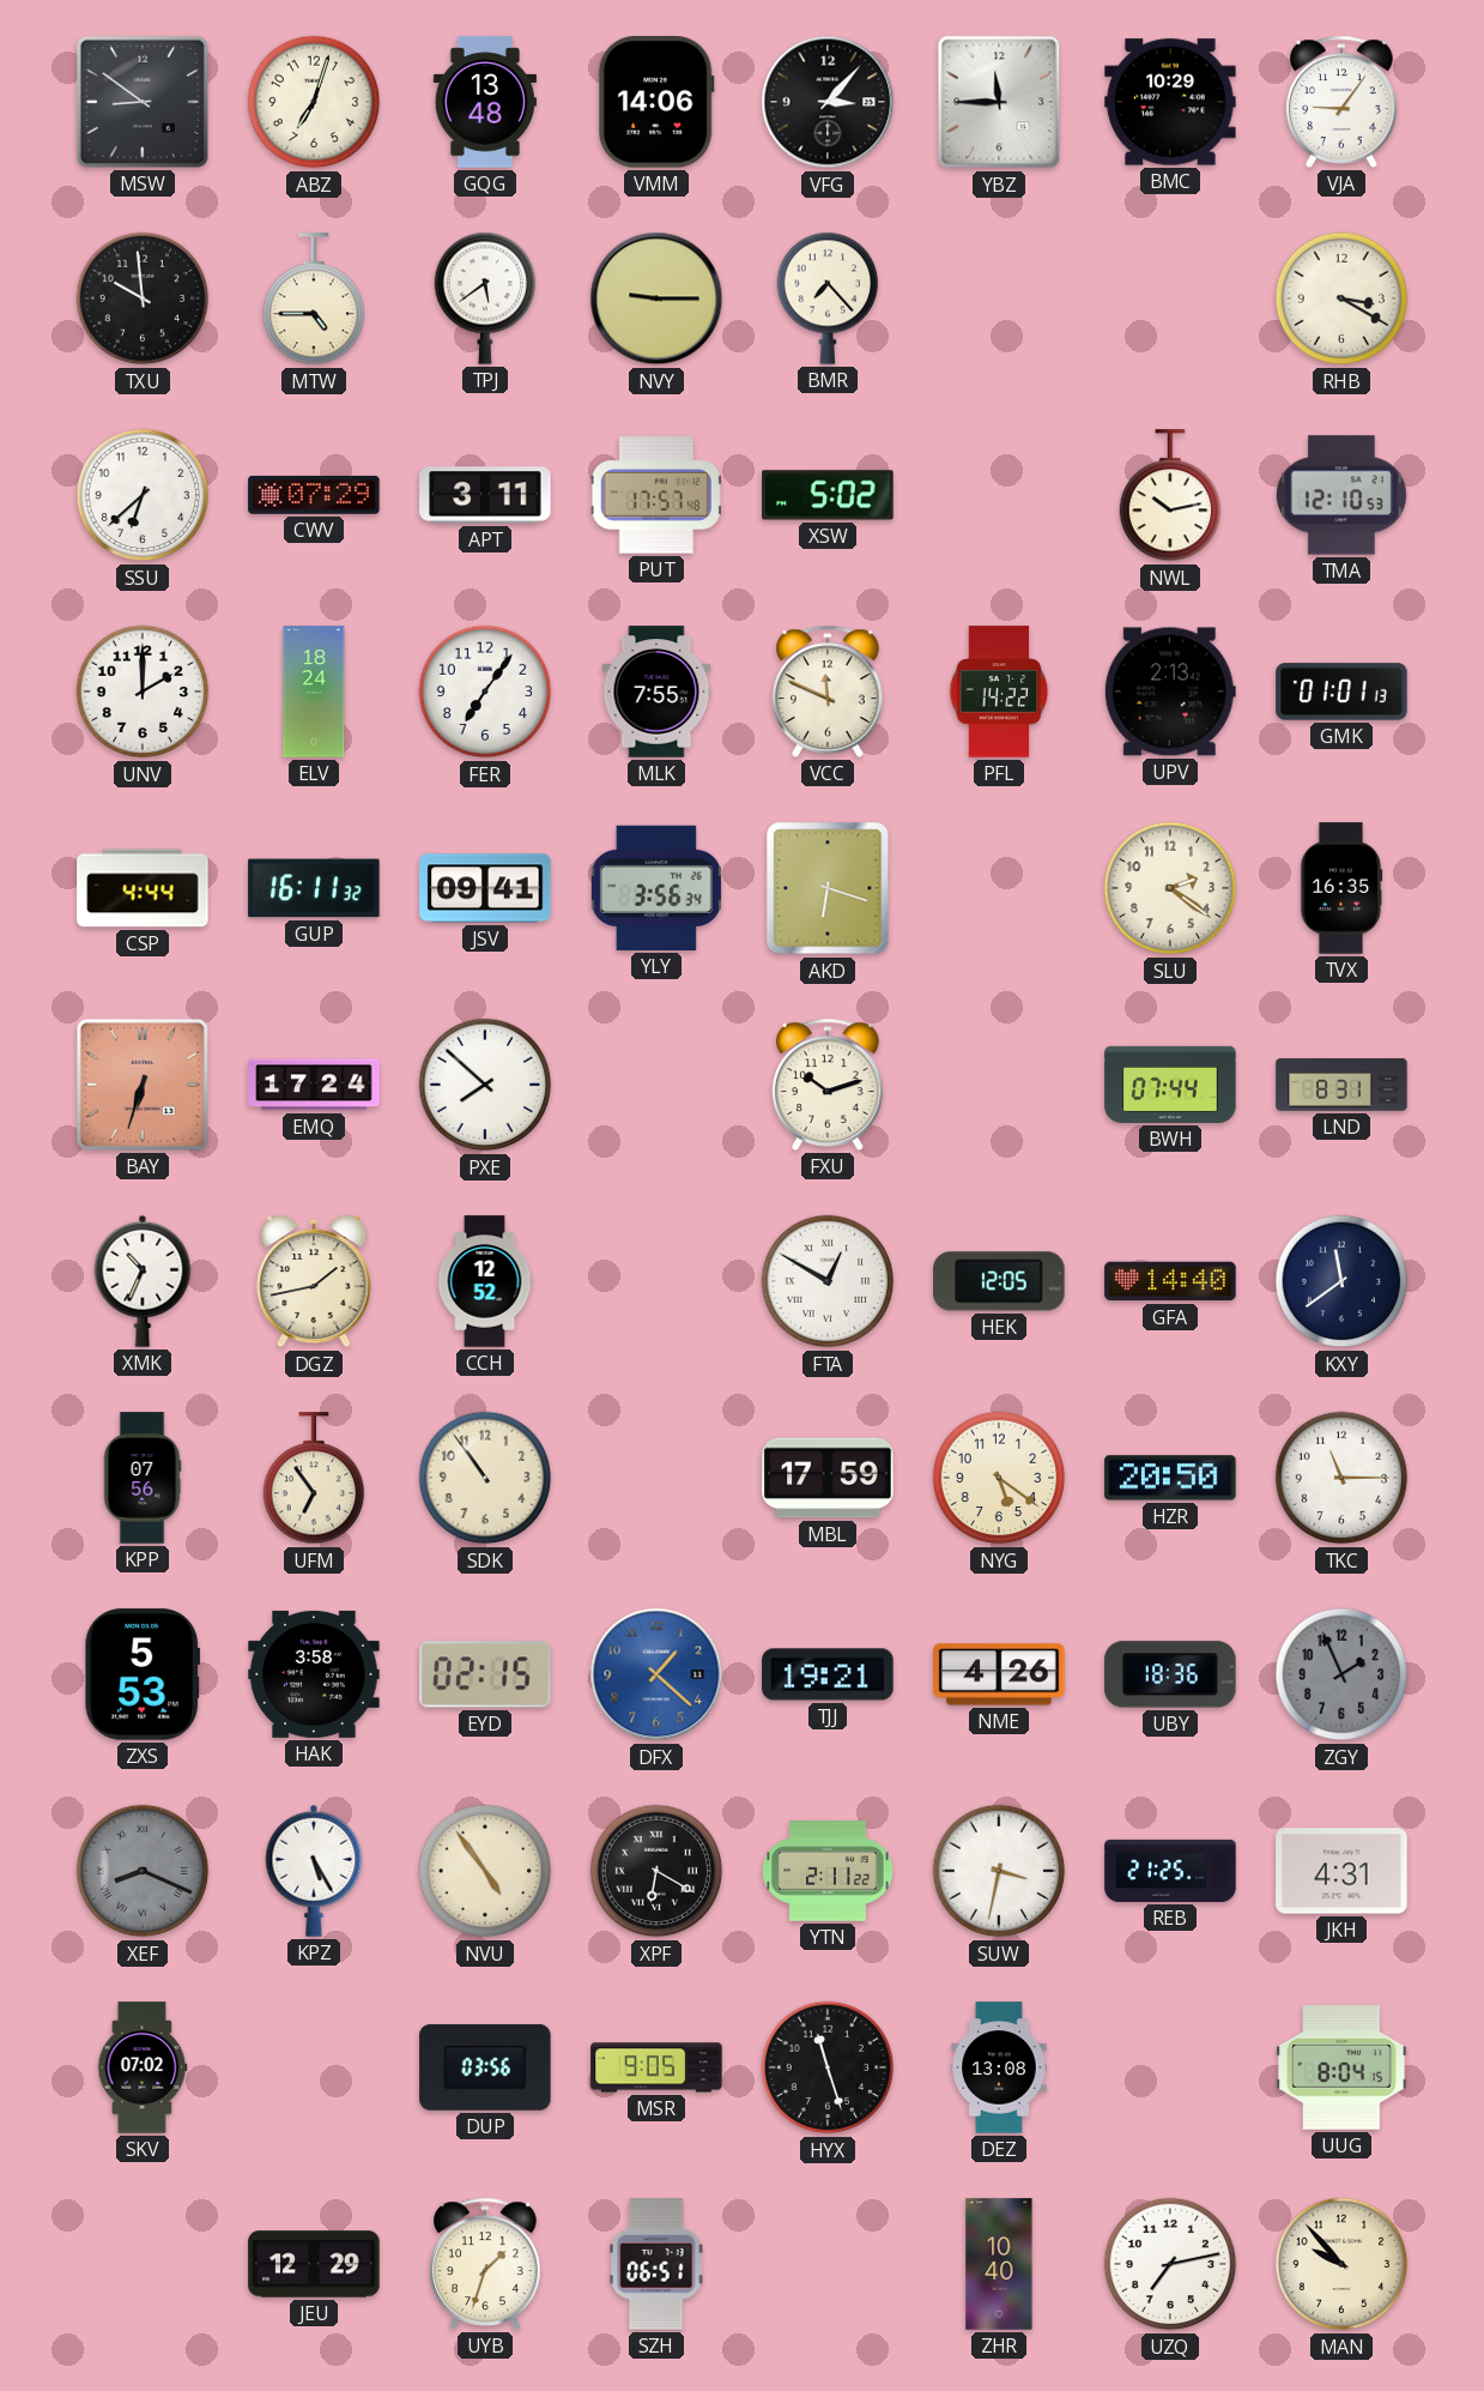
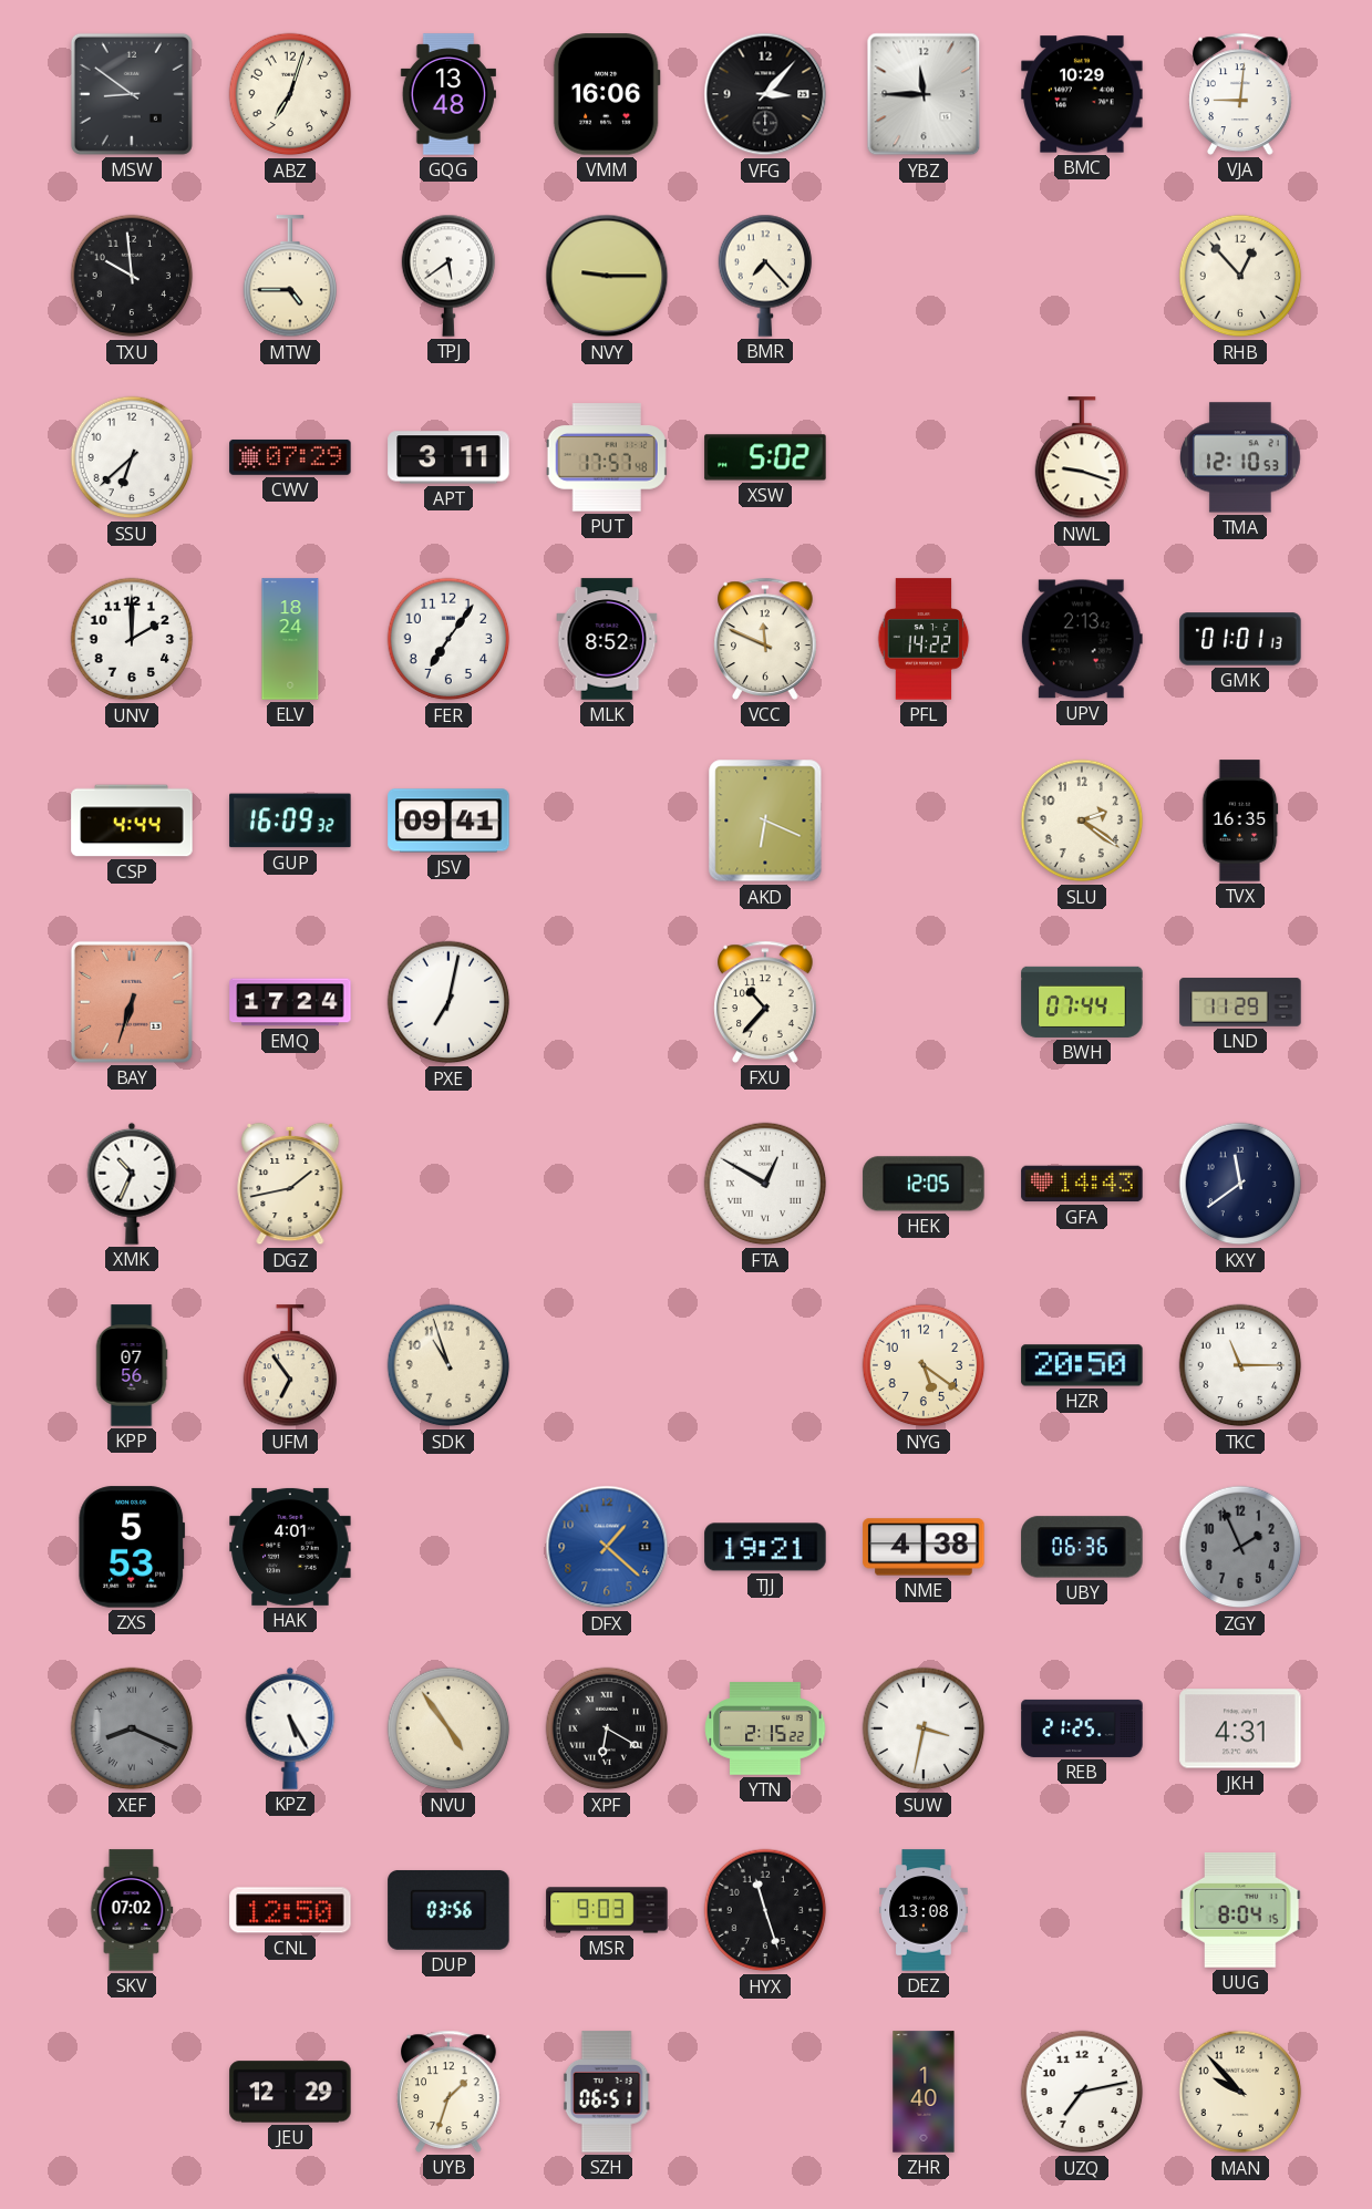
VMM: 14:06 -> 16:06 (607, 94)
VJA: 9:06 -> 9:01 (1240, 94)
RHB: 3:20 -> 12:53 (1240, 276)
NWL: 10:13 -> 9:18 (1082, 458)
MLK: 7:55 -> 8:52 (607, 639)
GUP: 16:11 -> 16:09 (290, 820)
YLY: 3:56 -> none (656, 888)
AKD: 6:18 -> 6:19 (765, 820)
PXE: 7:52 -> 7:02 (448, 1002)
FXU: 10:12 -> 10:37 (765, 1002)
LND: 8:31 -> 11:29 (1240, 1002)
CCH: 12:52 -> none (485, 1281)
GFA: 14:40 -> 14:43 (1082, 1184)
SDK: 10:54 -> 10:57 (448, 1365)
MBL: 17:59 -> none (828, 1478)
HAK: 3:58 -> 4:01 (290, 1547)
EYD: 02:15 -> none (485, 1674)
NME: 4:26 -> 4:38 (924, 1547)
UBY: 18:36 -> 06:36 (1082, 1547)
YTN: 2:11 -> 2:15 (765, 1728)
CNL: none -> 12:50 (290, 1910)
MSR: 9:05 -> 9:03 (607, 1910)
ZHR: 10:40 -> 1:40 (924, 2092)
